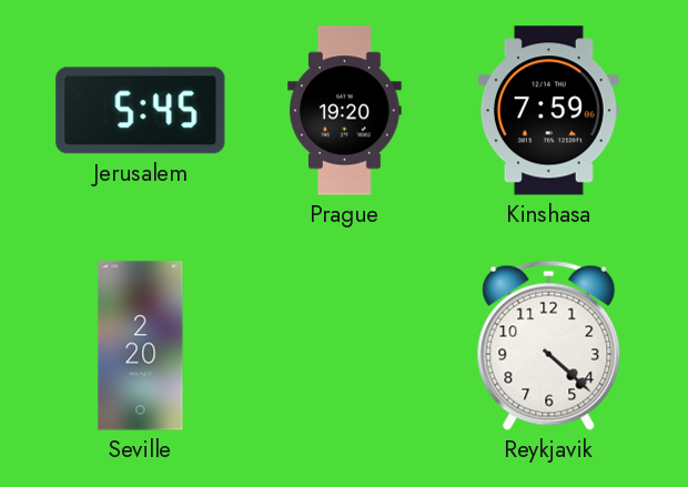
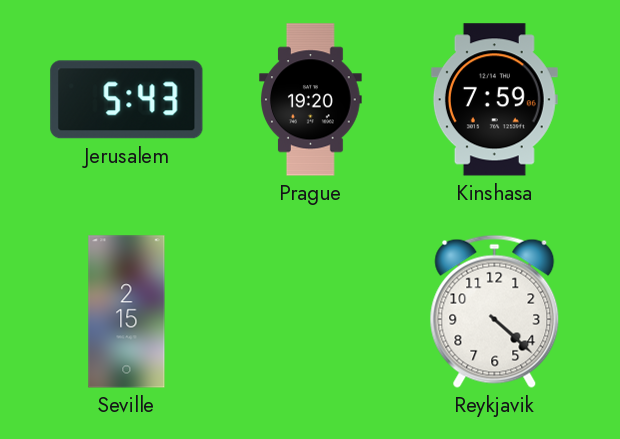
Jerusalem: 5:45 -> 5:43 (127, 100)
Seville: 2:20 -> 2:15 (127, 312)
